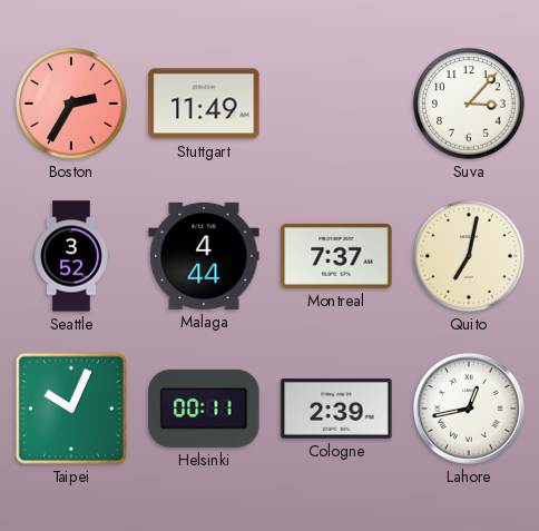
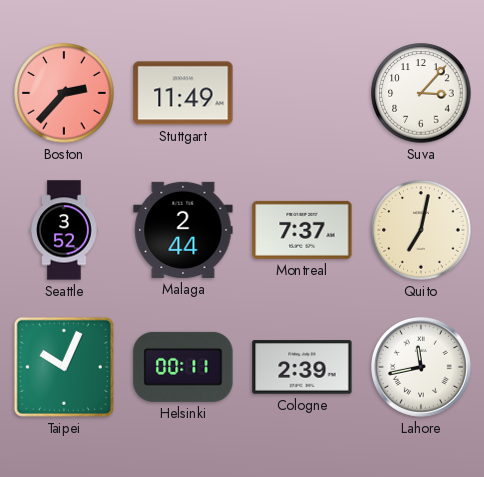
Boston: 2:35 -> 2:37 (64, 93)
Malaga: 4:44 -> 2:44 (183, 230)
Lahore: 12:43 -> 11:43 (422, 368)
